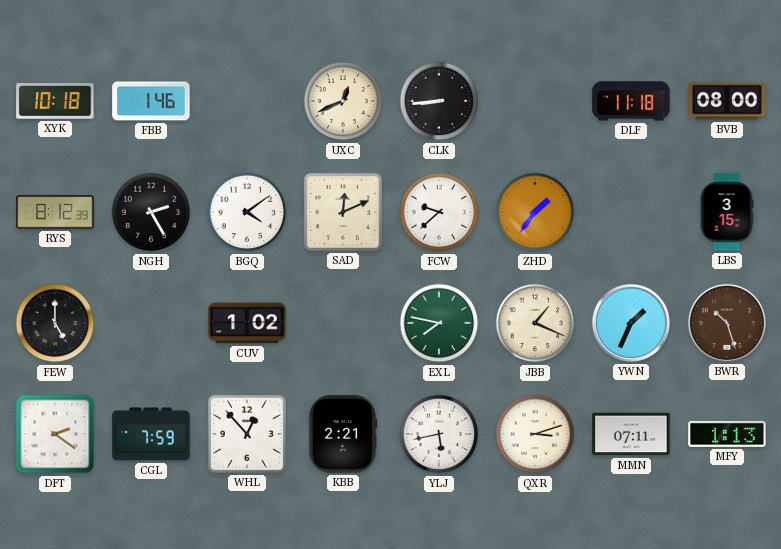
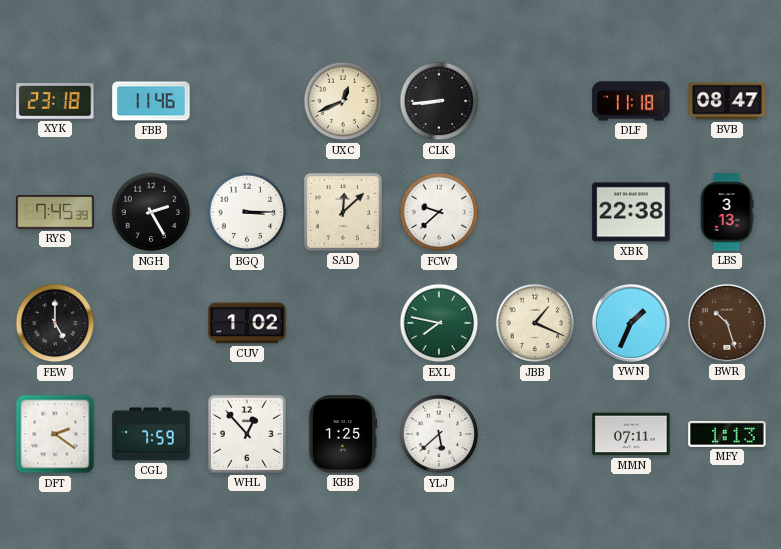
XYK: 10:18 -> 23:18 (55, 102)
FBB: 1:46 -> 11:46 (151, 101)
BVB: 08:00 -> 08:47 (727, 101)
RYS: 8:12 -> 7:45 (55, 212)
BGQ: 4:09 -> 3:15 (247, 212)
SAD: 12:11 -> 12:08 (343, 212)
ZHD: 1:36 -> none (535, 212)
XBK: none -> 22:38 (631, 212)
LBS: 3:15 -> 3:13 (727, 212)
KBB: 2:21 -> 1:25 (343, 434)
YLJ: 5:43 -> 5:38 (439, 434)
QXR: 3:12 -> none (535, 434)
